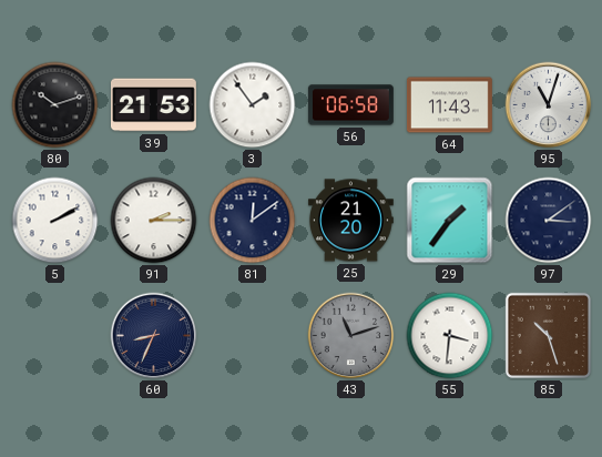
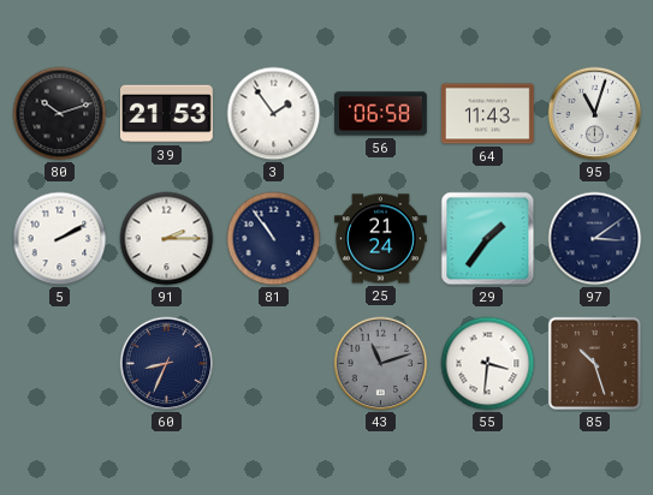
81: 12:09 -> 10:54 (274, 239)
25: 21:20 -> 21:24 (381, 239)
